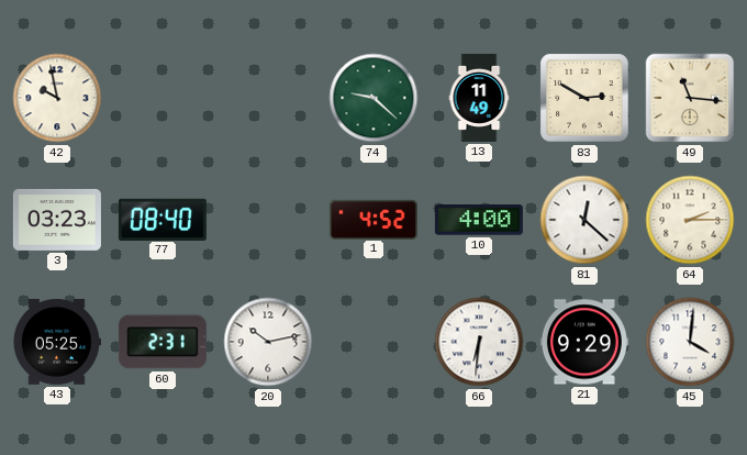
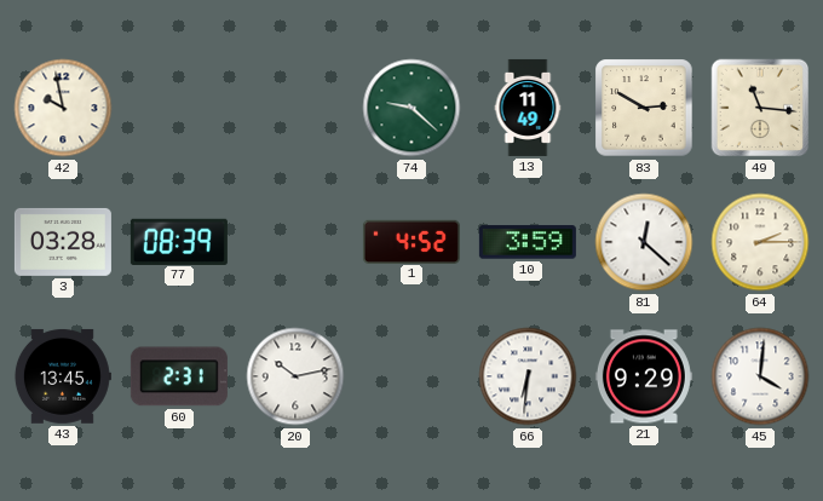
3: 03:23 -> 03:28 (63, 242)
77: 08:40 -> 08:39 (179, 241)
10: 4:00 -> 3:59 (528, 242)
43: 05:25 -> 13:45 (62, 376)
